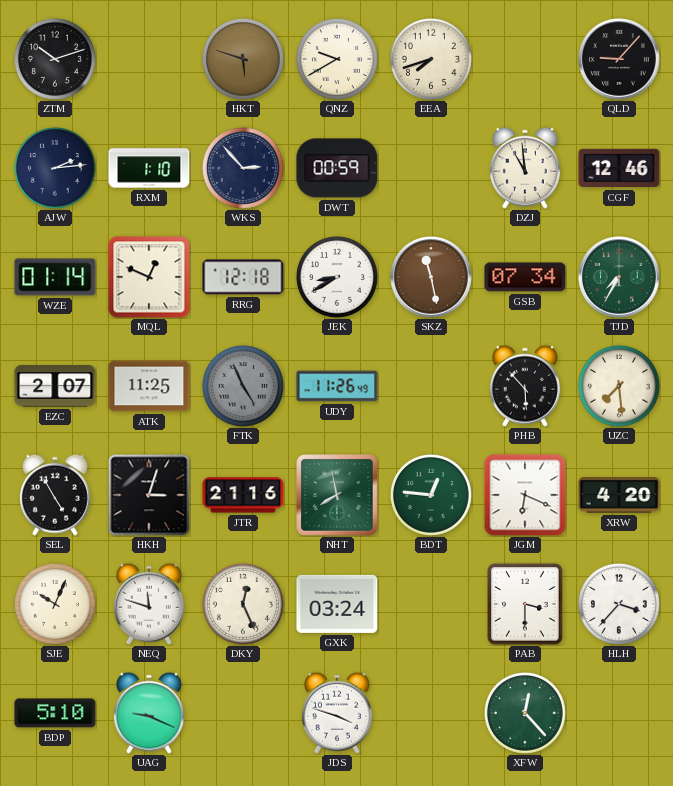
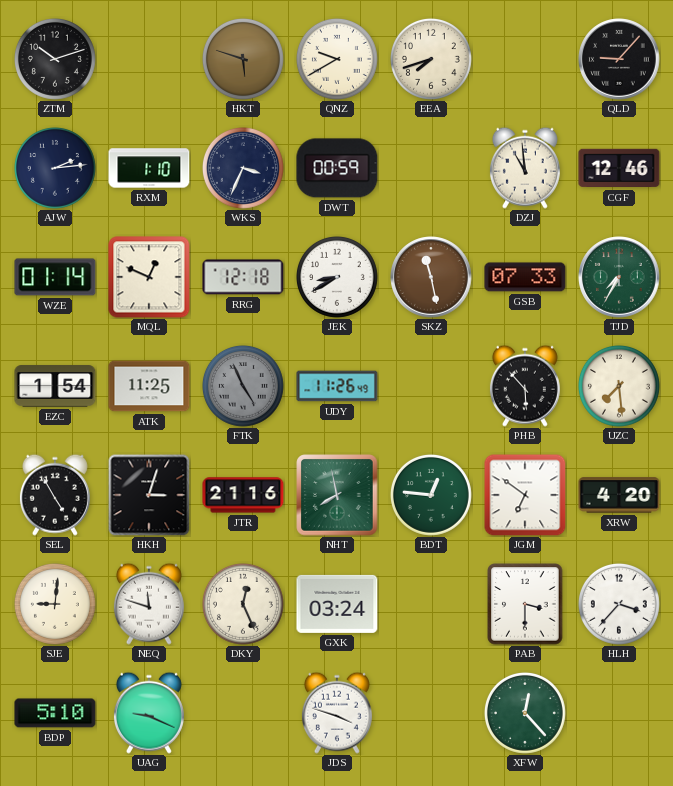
WKS: 2:53 -> 3:34 (243, 168)
GSB: 07:34 -> 07:33 (525, 277)
EZC: 2:07 -> 1:54 (55, 386)
JGM: 6:19 -> 6:51 (525, 495)
SJE: 10:04 -> 9:01 (55, 604)
